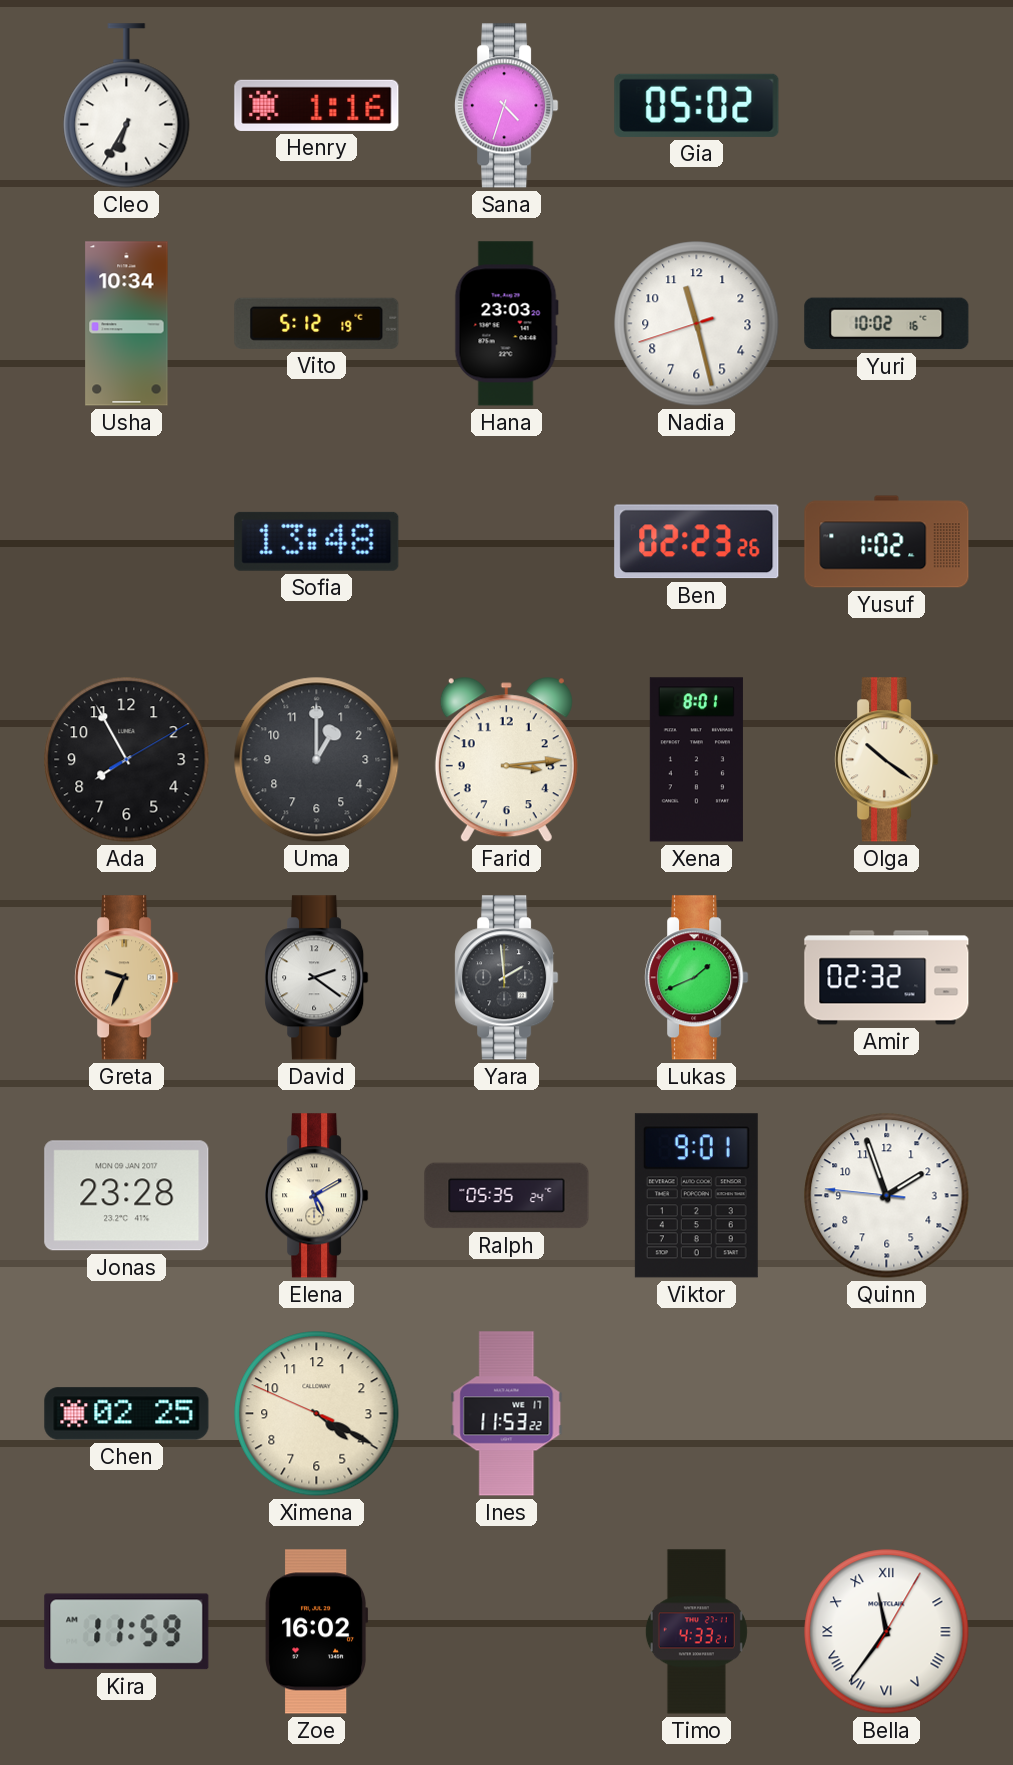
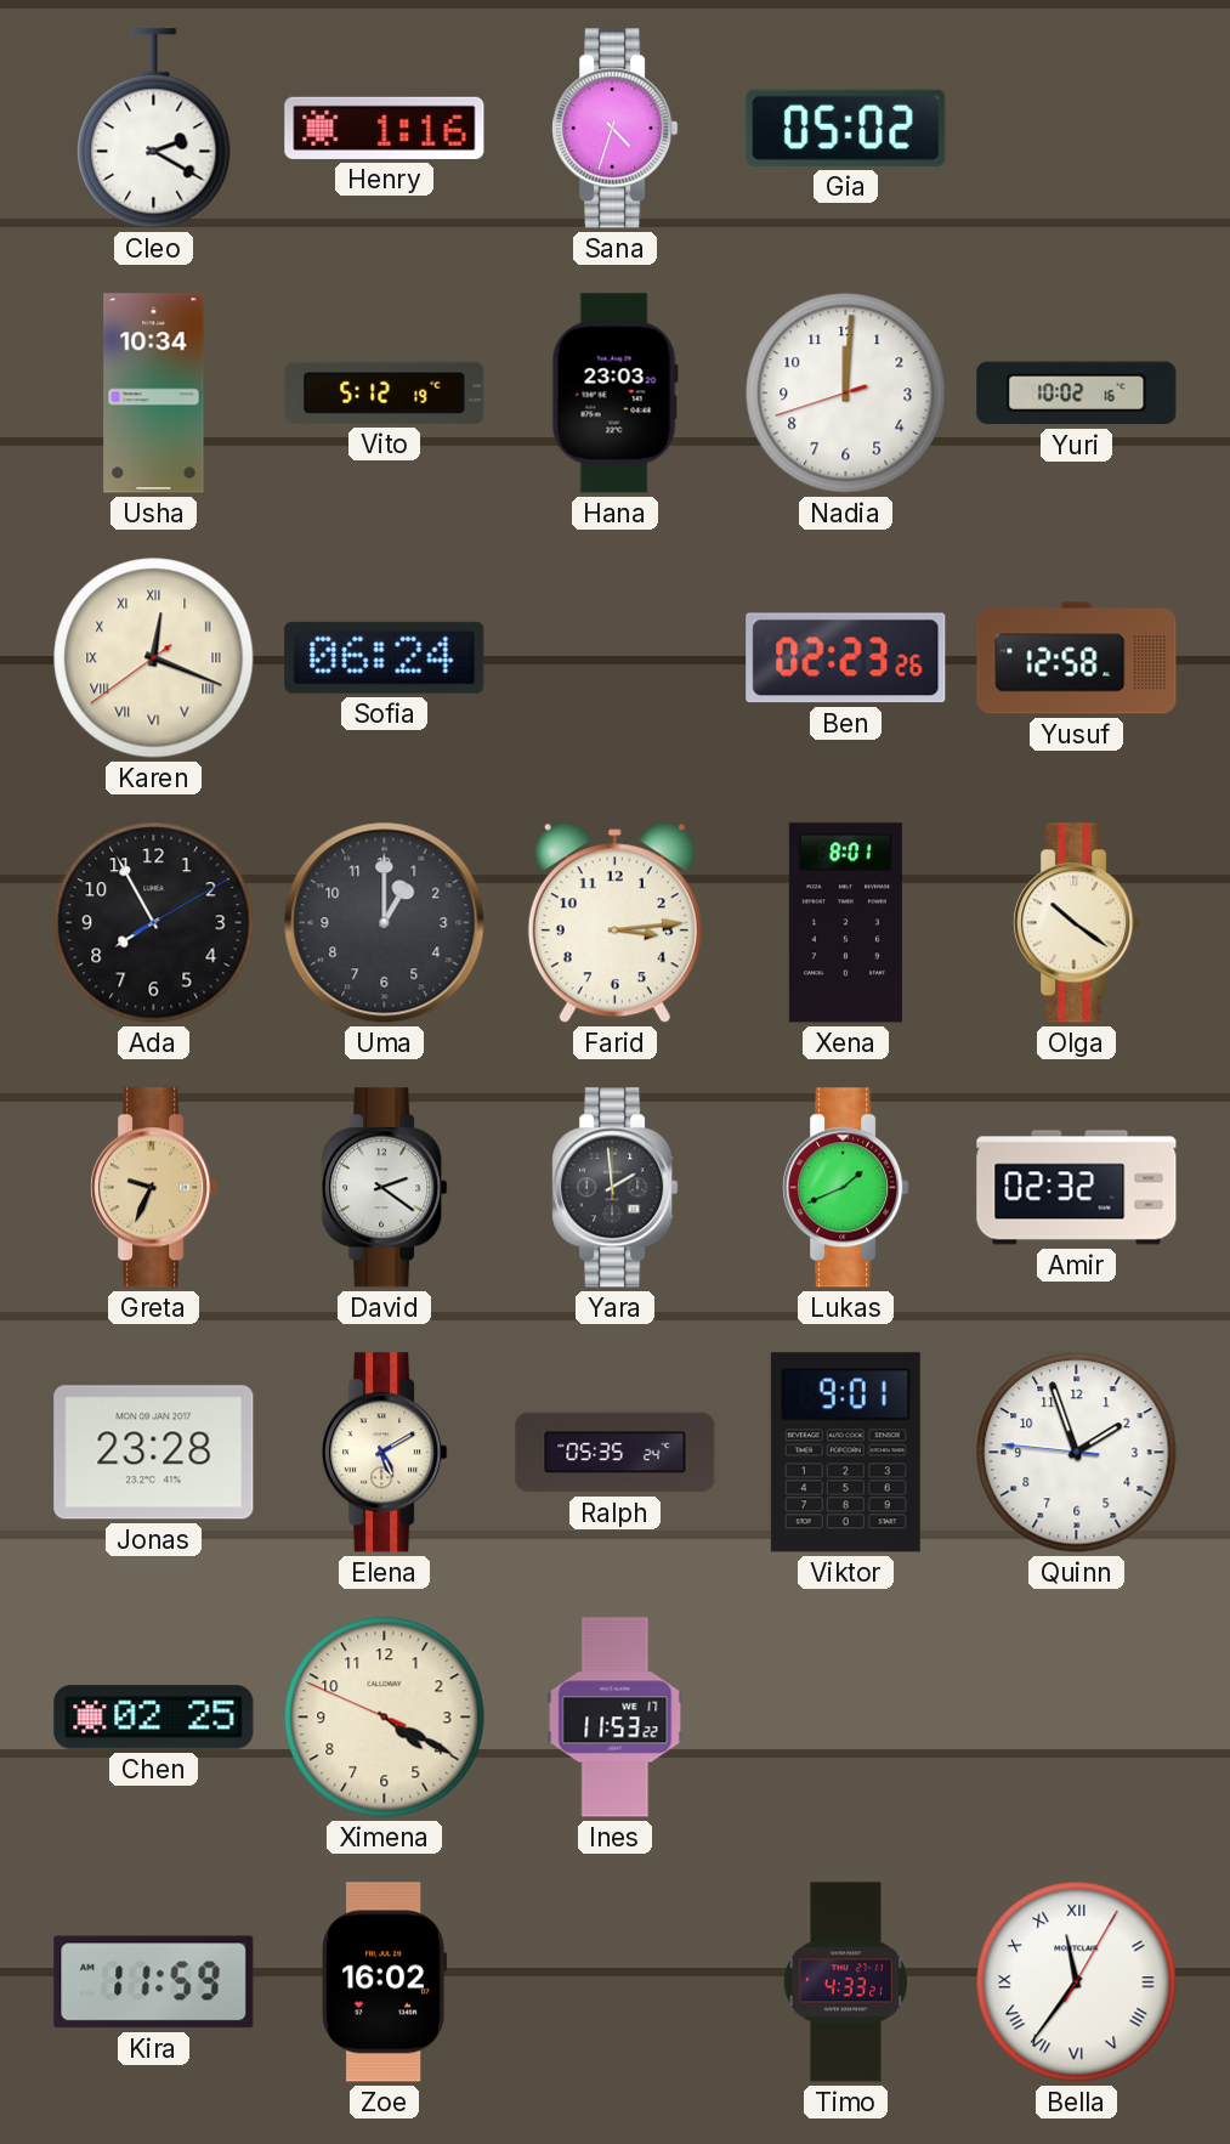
Cleo: 6:35 -> 2:20 (154, 129)
Nadia: 11:27 -> 12:00 (846, 394)
Karen: none -> 12:18 (154, 658)
Sofia: 13:48 -> 06:24 (385, 657)
Yusuf: 1:02 -> 12:58 (1077, 658)
